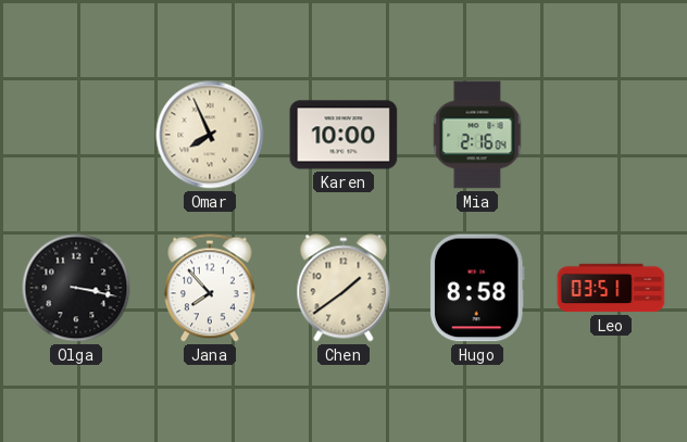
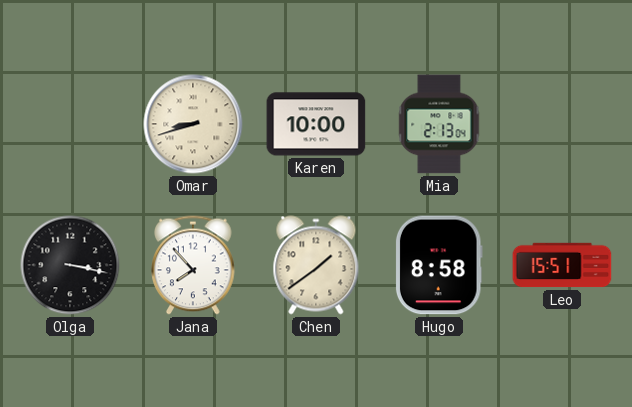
Omar: 7:56 -> 8:42 (193, 124)
Mia: 2:16 -> 2:13 (439, 124)
Leo: 03:51 -> 15:51 (562, 265)
